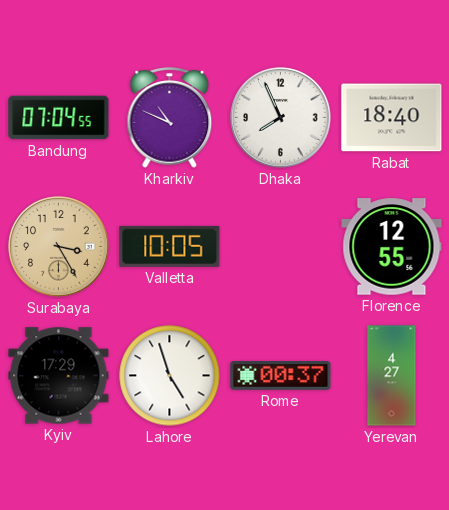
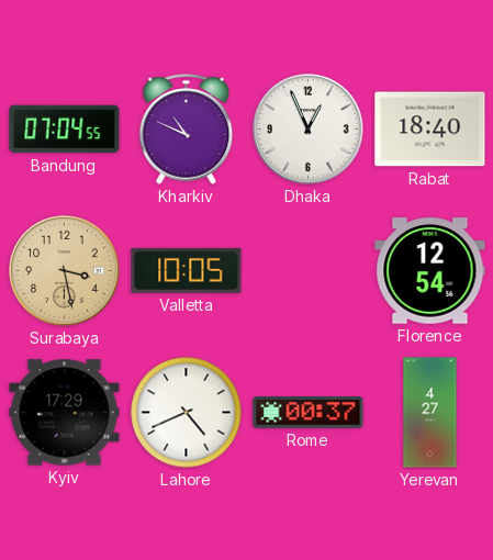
Dhaka: 7:56 -> 12:56 (309, 130)
Surabaya: 3:25 -> 3:28 (65, 271)
Florence: 12:55 -> 12:54 (430, 271)
Lahore: 4:57 -> 4:41 (187, 413)
